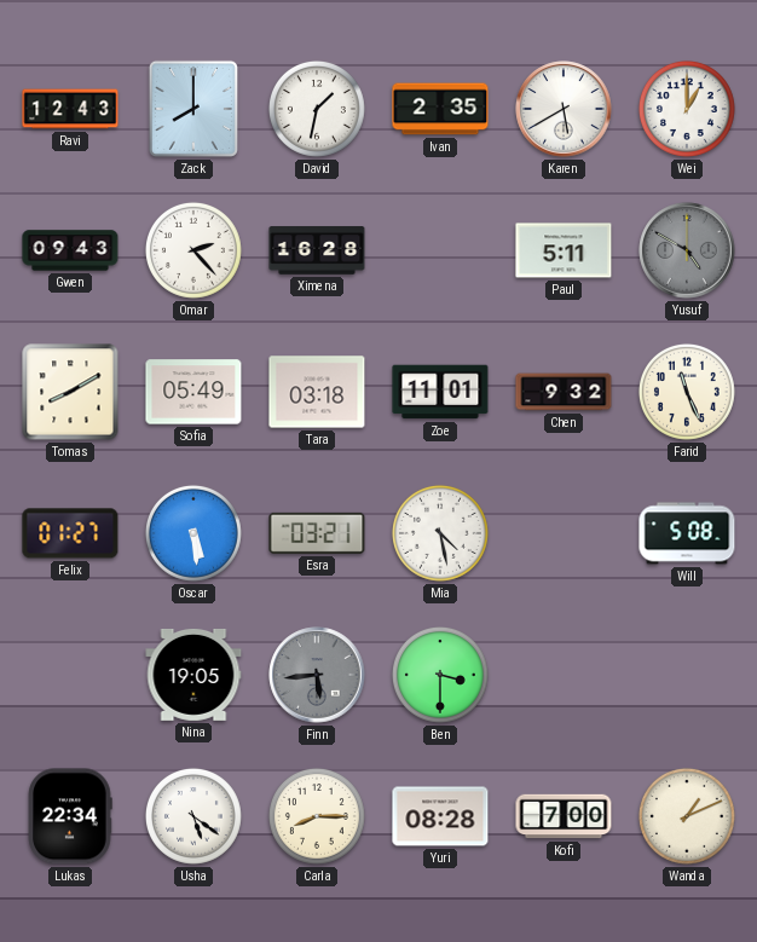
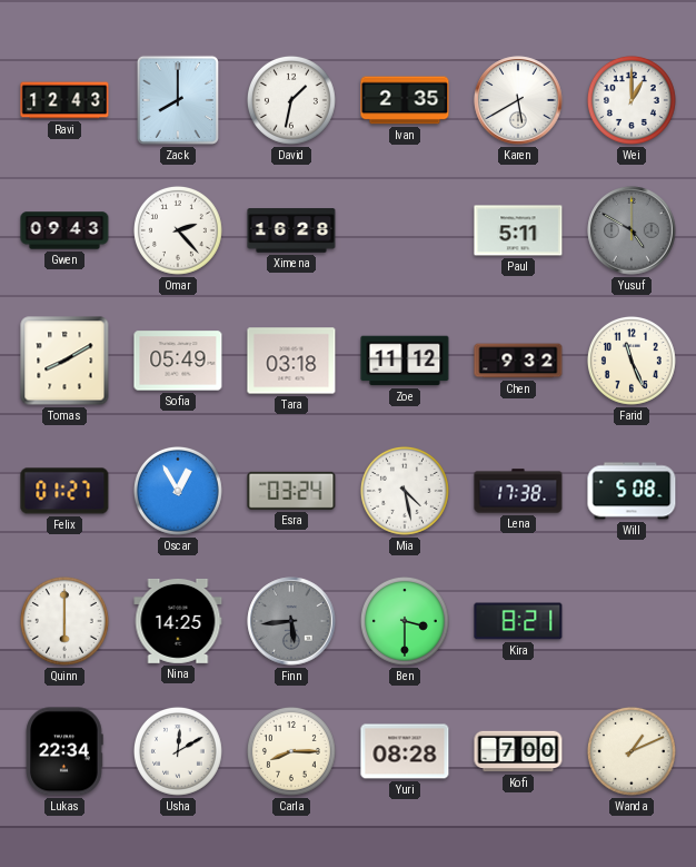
Zoe: 11:01 -> 11:12 (405, 361)
Oscar: 5:29 -> 12:55 (178, 491)
Esra: 03:21 -> 03:24 (291, 491)
Lena: none -> 17:38 (518, 491)
Quinn: none -> 6:00 (64, 621)
Nina: 19:05 -> 14:25 (178, 621)
Kira: none -> 8:21 (518, 621)
Usha: 5:21 -> 12:10 (178, 751)
